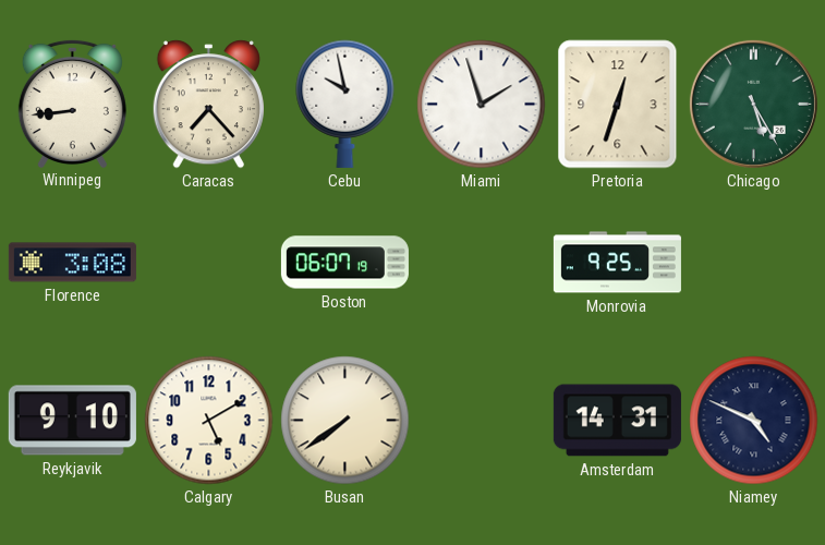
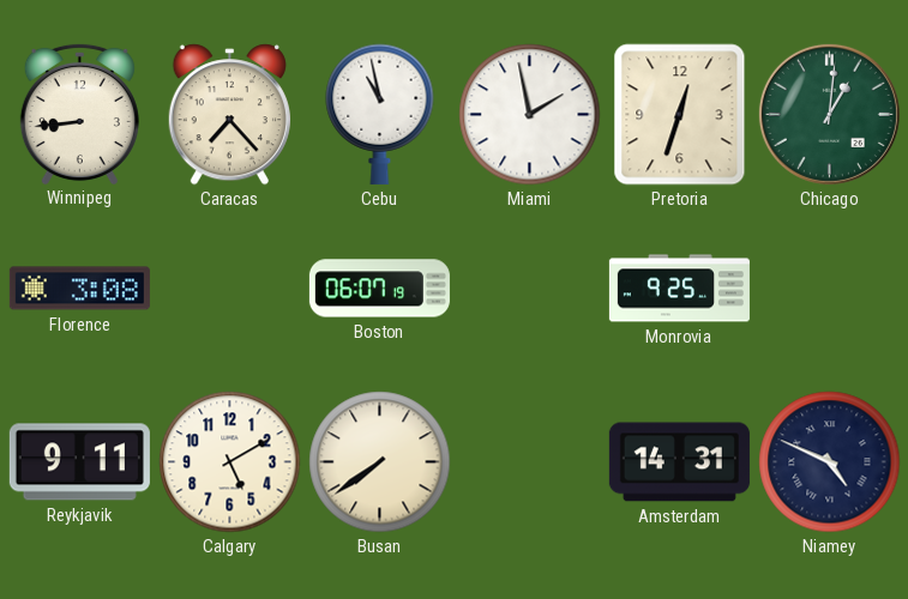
Cebu: 9:58 -> 10:58 (380, 114)
Miami: 1:57 -> 1:58 (530, 115)
Chicago: 5:25 -> 1:01 (829, 114)
Reykjavik: 9:10 -> 9:11 (79, 462)
